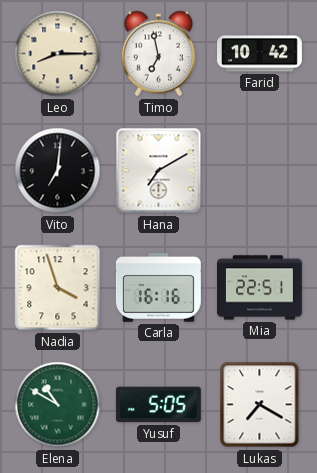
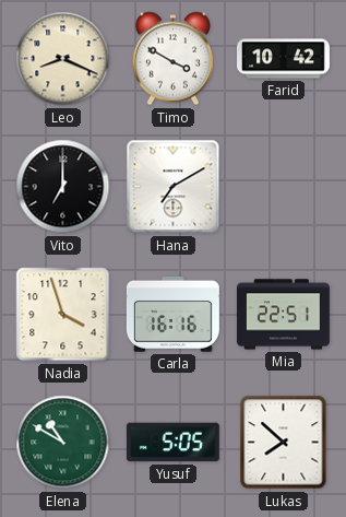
Leo: 8:15 -> 8:19 (63, 59)
Timo: 6:58 -> 3:50 (172, 59)
Vito: 7:01 -> 7:00 (63, 187)
Lukas: 7:20 -> 7:52 (284, 443)
